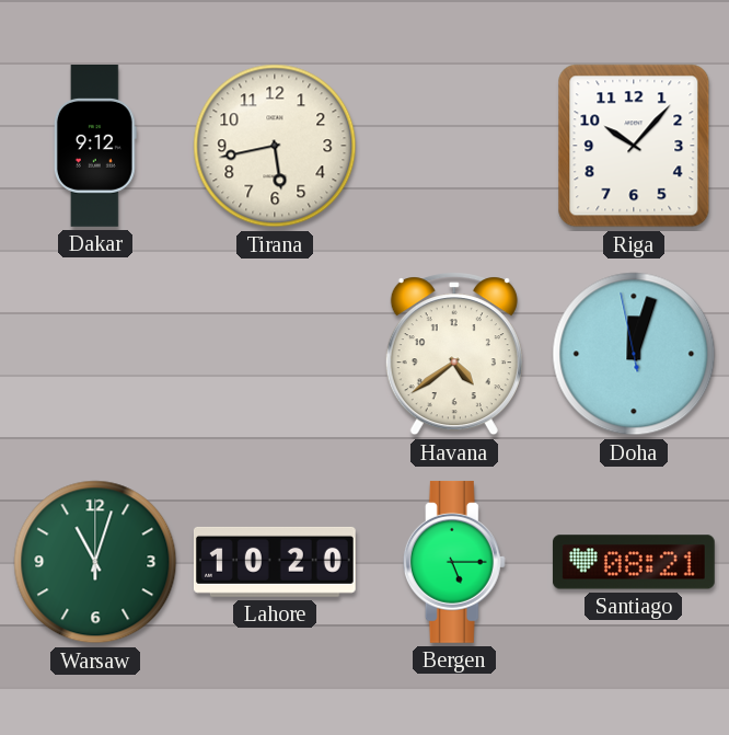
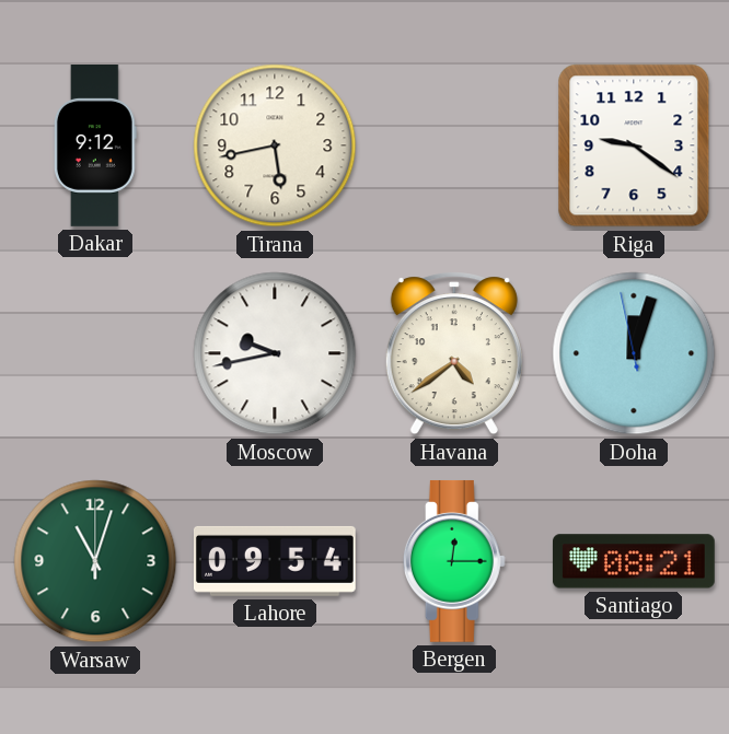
Riga: 10:07 -> 9:21 (634, 145)
Moscow: none -> 9:43 (275, 353)
Lahore: 10:20 -> 09:54 (275, 561)
Bergen: 5:15 -> 12:15 (454, 561)
